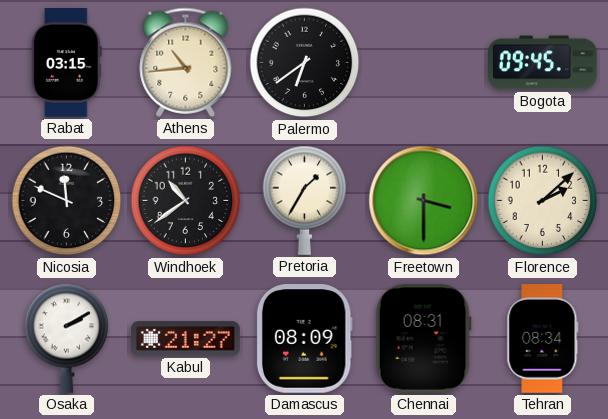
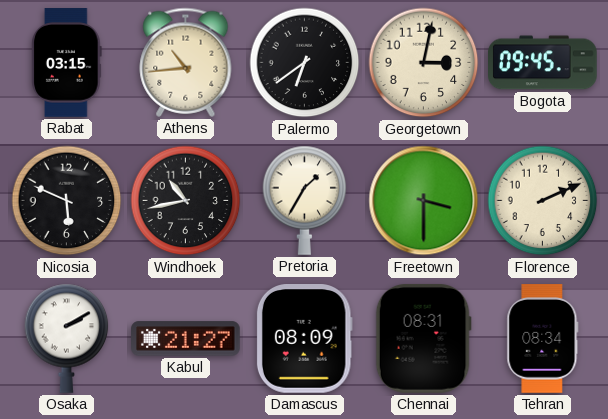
Georgetown: none -> 3:02 (424, 63)
Nicosia: 11:49 -> 5:49 (67, 201)
Windhoek: 10:39 -> 10:43 (186, 201)
Florence: 2:08 -> 2:11 (543, 201)
